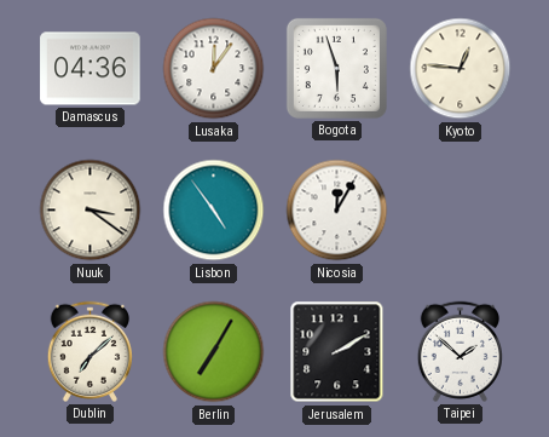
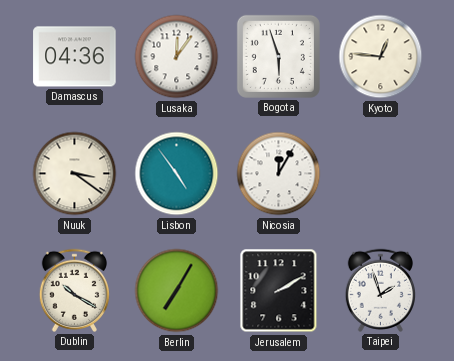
Dublin: 7:08 -> 10:20 (74, 290)
Taipei: 1:52 -> 1:57 (380, 290)
